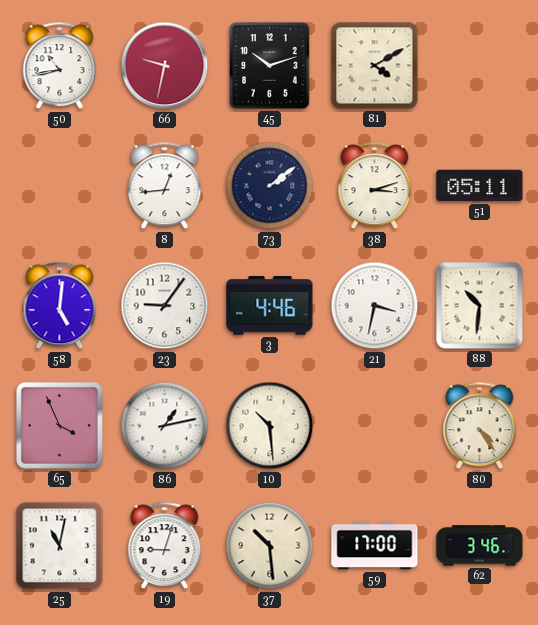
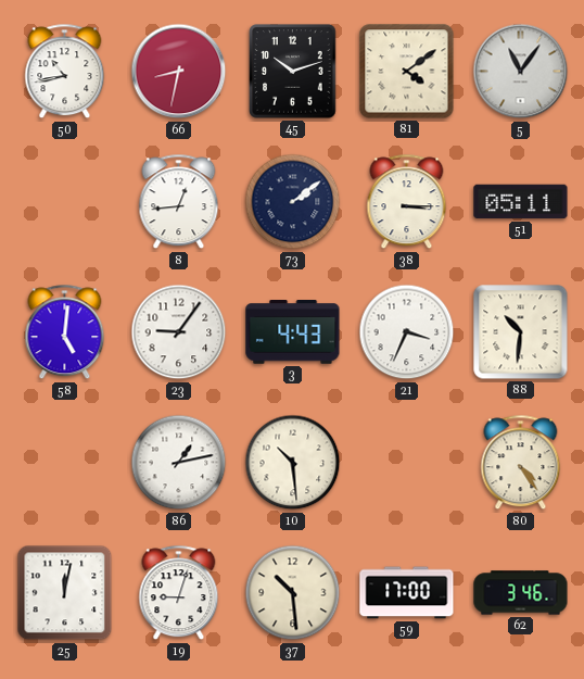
66: 9:32 -> 8:32 (179, 72)
81: 4:10 -> 4:09 (407, 72)
5: none -> 11:06 (521, 72)
38: 3:12 -> 3:15 (407, 202)
3: 4:46 -> 4:43 (293, 332)
21: 3:32 -> 3:34 (407, 332)
65: 3:56 -> none (59, 425)
25: 11:02 -> 12:02 (65, 593)
